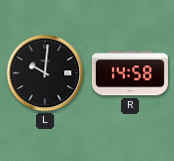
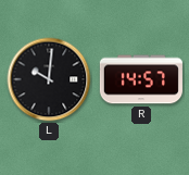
R: 14:58 -> 14:57 (141, 79)
